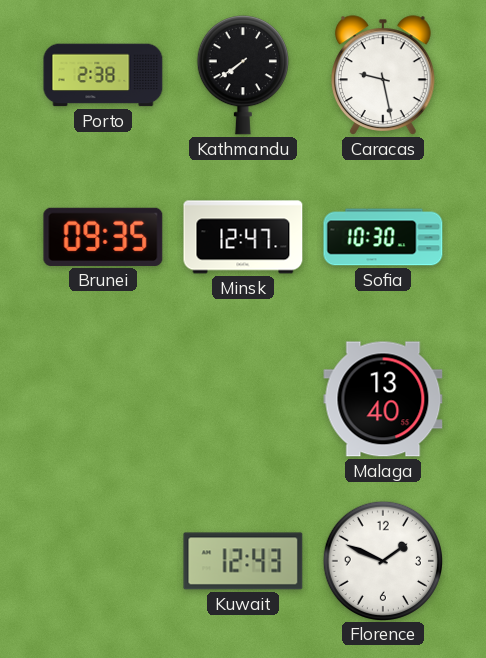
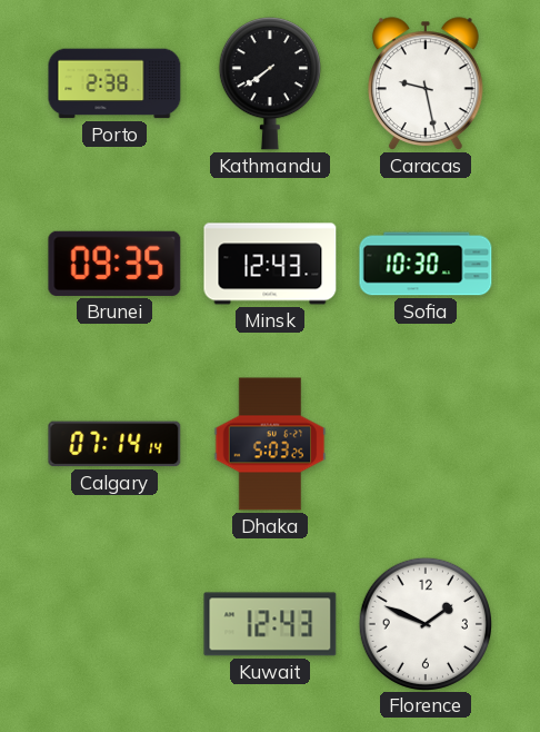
Minsk: 12:47 -> 12:43 (270, 264)
Calgary: none -> 07:14 (114, 444)
Dhaka: none -> 5:03 (270, 444)
Malaga: 13:40 -> none (383, 399)
